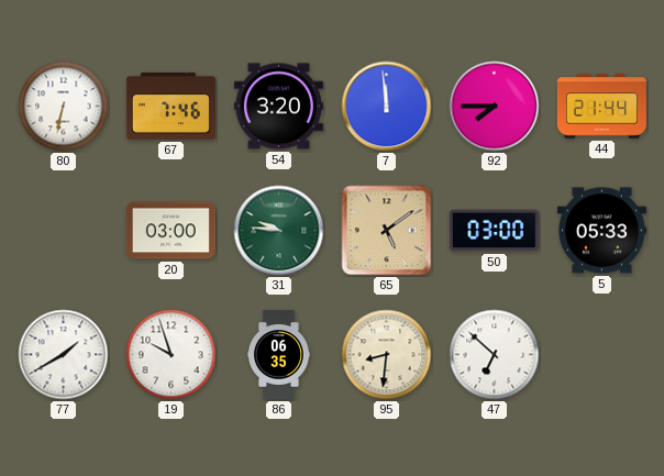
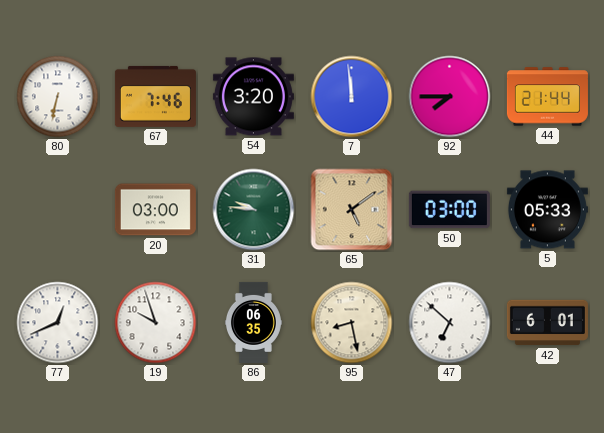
77: 1:40 -> 12:41 (58, 323)
95: 8:31 -> 8:28 (352, 323)
42: none -> 6:01 (547, 323)
